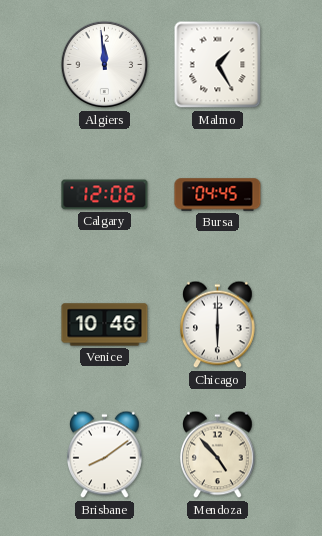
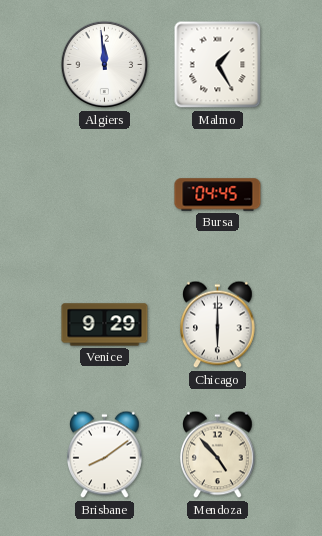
Calgary: 12:06 -> none (105, 195)
Venice: 10:46 -> 9:29 (105, 325)
